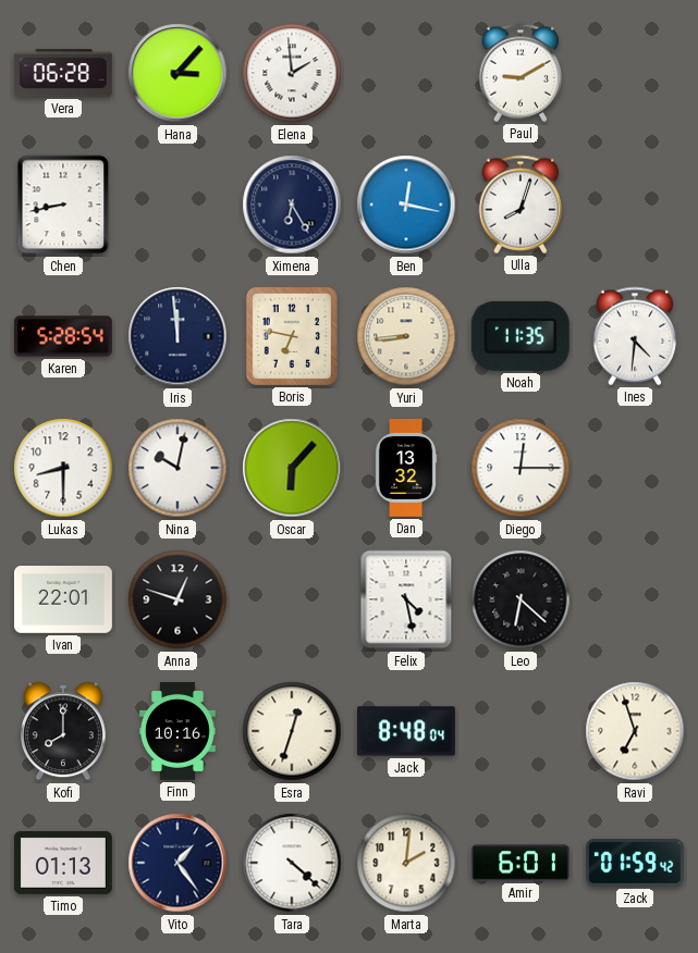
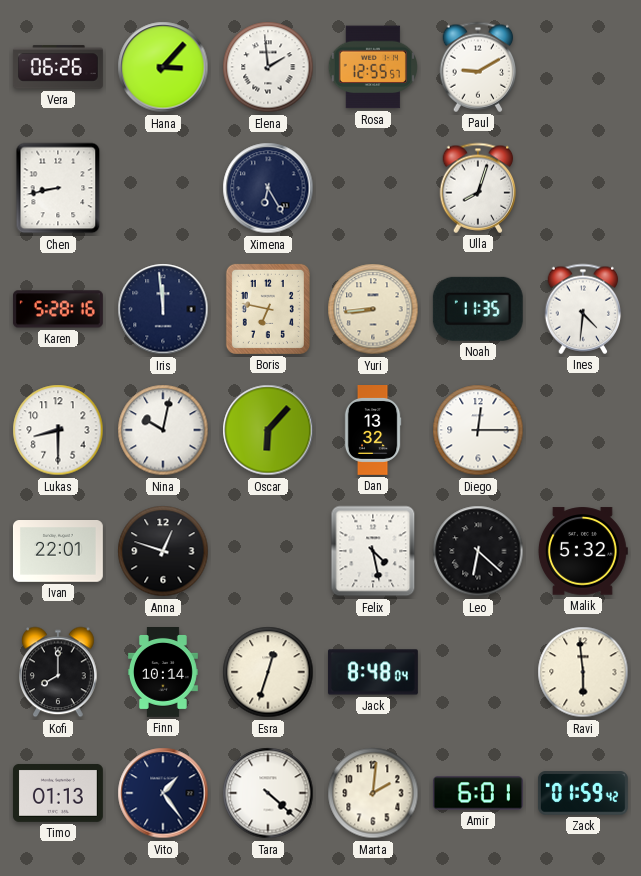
Vera: 06:28 -> 06:26 (58, 67)
Rosa: none -> 12:55 (373, 67)
Ben: 12:17 -> none (406, 205)
Karen: 5:28:54 -> 5:28:16 (58, 309)
Malik: none -> 5:32 (583, 551)
Finn: 10:16 -> 10:14 (163, 673)
Ravi: 6:57 -> 5:59 (583, 672)
